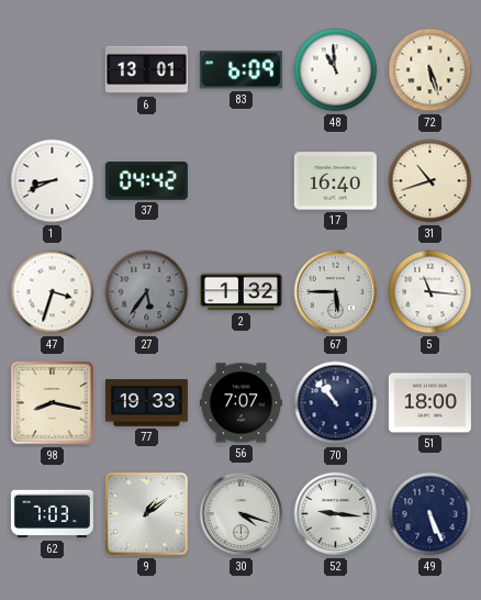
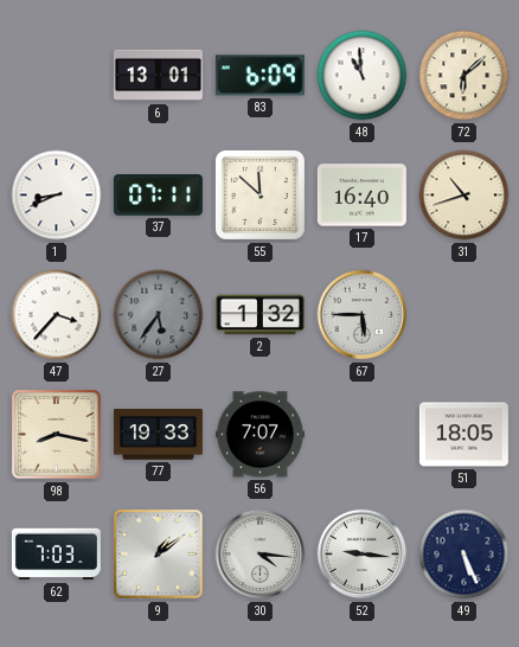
72: 5:27 -> 6:08 (464, 76)
37: 04:42 -> 07:11 (158, 196)
55: none -> 11:52 (259, 194)
47: 3:33 -> 3:37 (57, 315)
5: 11:16 -> none (430, 292)
70: 10:53 -> none (336, 403)
51: 18:00 -> 18:05 (463, 435)
30: 4:18 -> 4:16 (261, 555)
